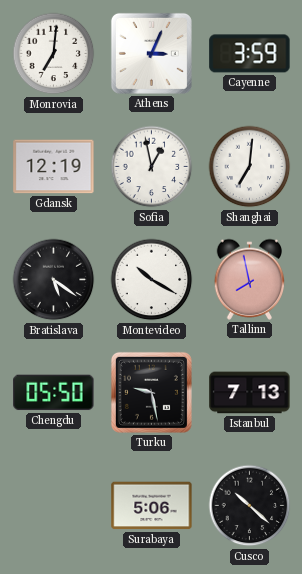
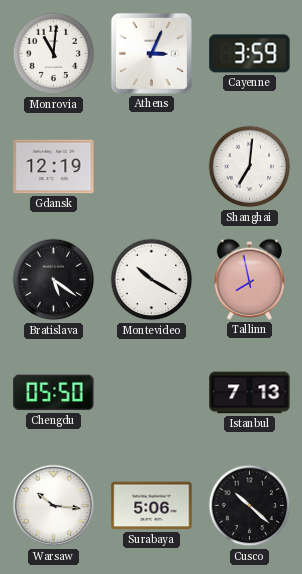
Monrovia: 7:01 -> 11:01 (54, 54)
Sofia: 12:58 -> none (152, 167)
Turku: 9:28 -> none (151, 392)
Warsaw: none -> 10:16 (54, 506)
